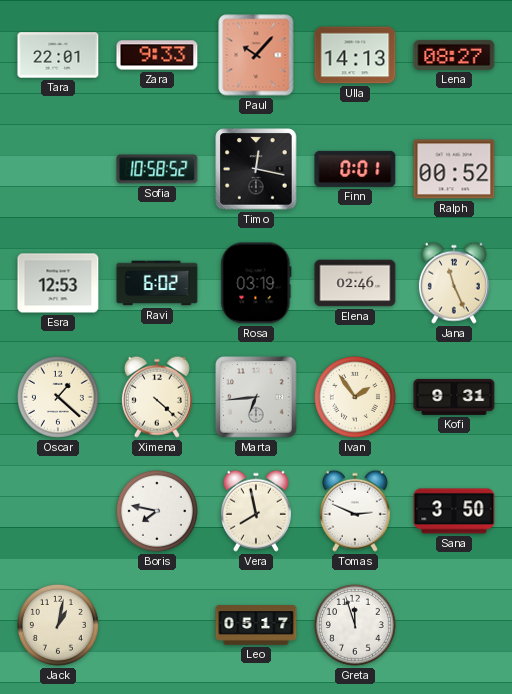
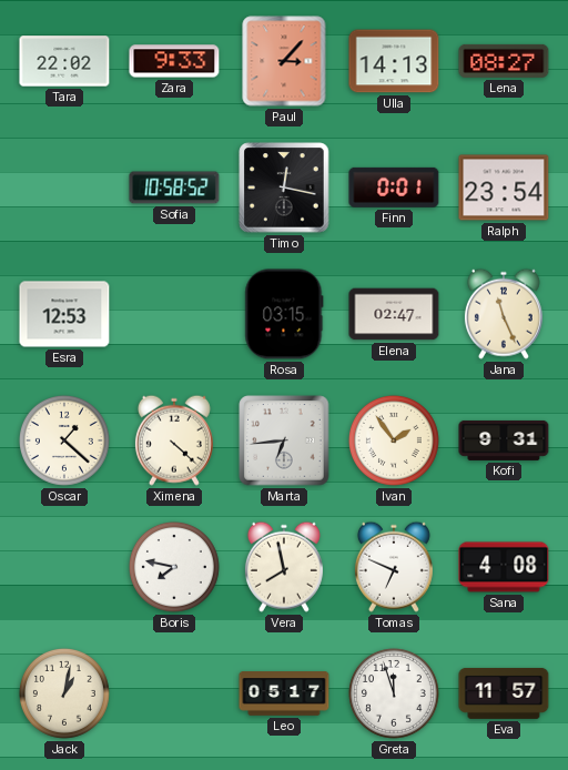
Tara: 22:01 -> 22:02 (64, 61)
Paul: 10:07 -> 3:07 (284, 61)
Ralph: 00:52 -> 23:54 (504, 188)
Ravi: 6:02 -> none (157, 283)
Rosa: 03:19 -> 03:15 (284, 314)
Elena: 02:46 -> 02:47 (394, 314)
Tomas: 2:49 -> 6:49 (394, 567)
Sana: 3:50 -> 4:08 (504, 567)
Eva: none -> 11:57 (504, 693)
